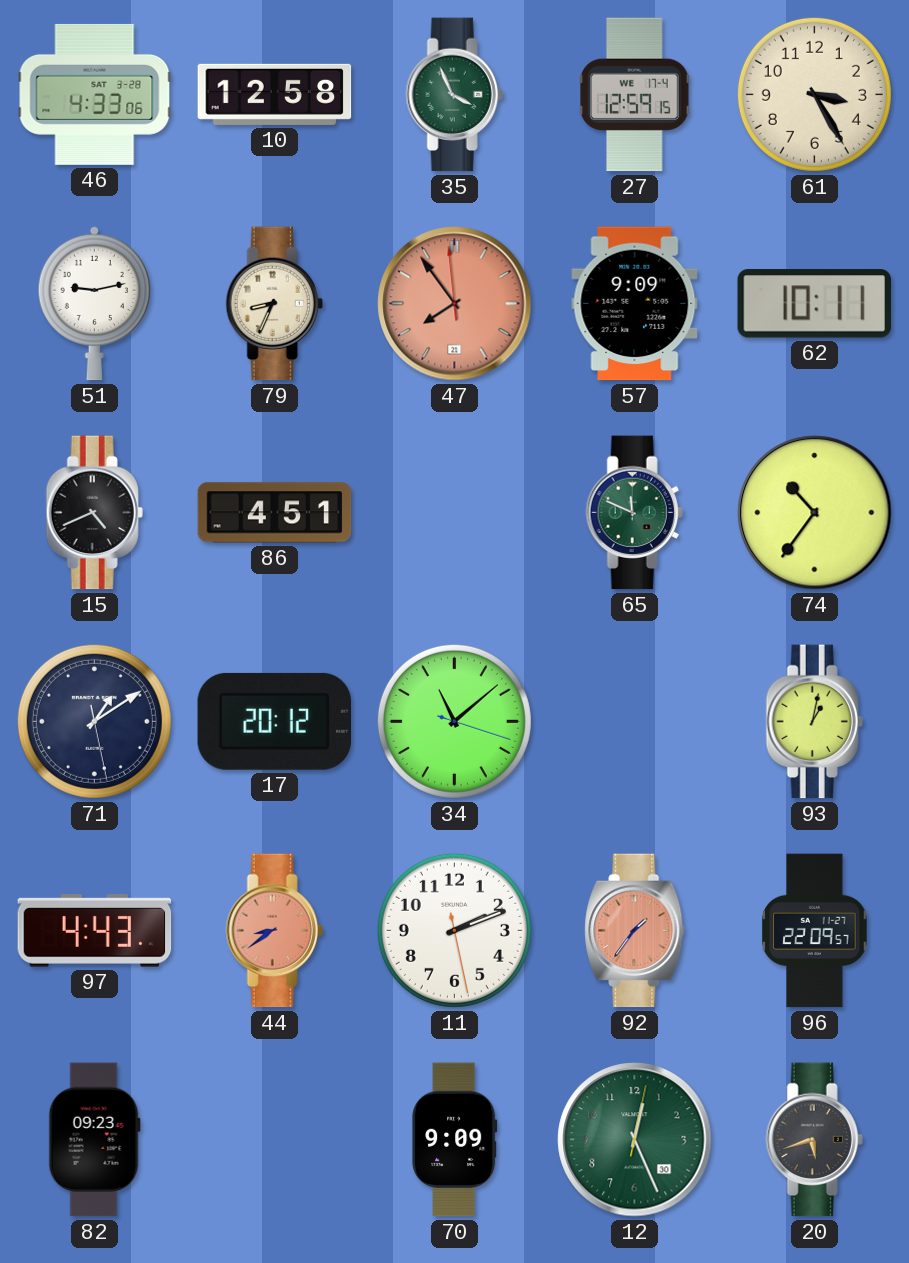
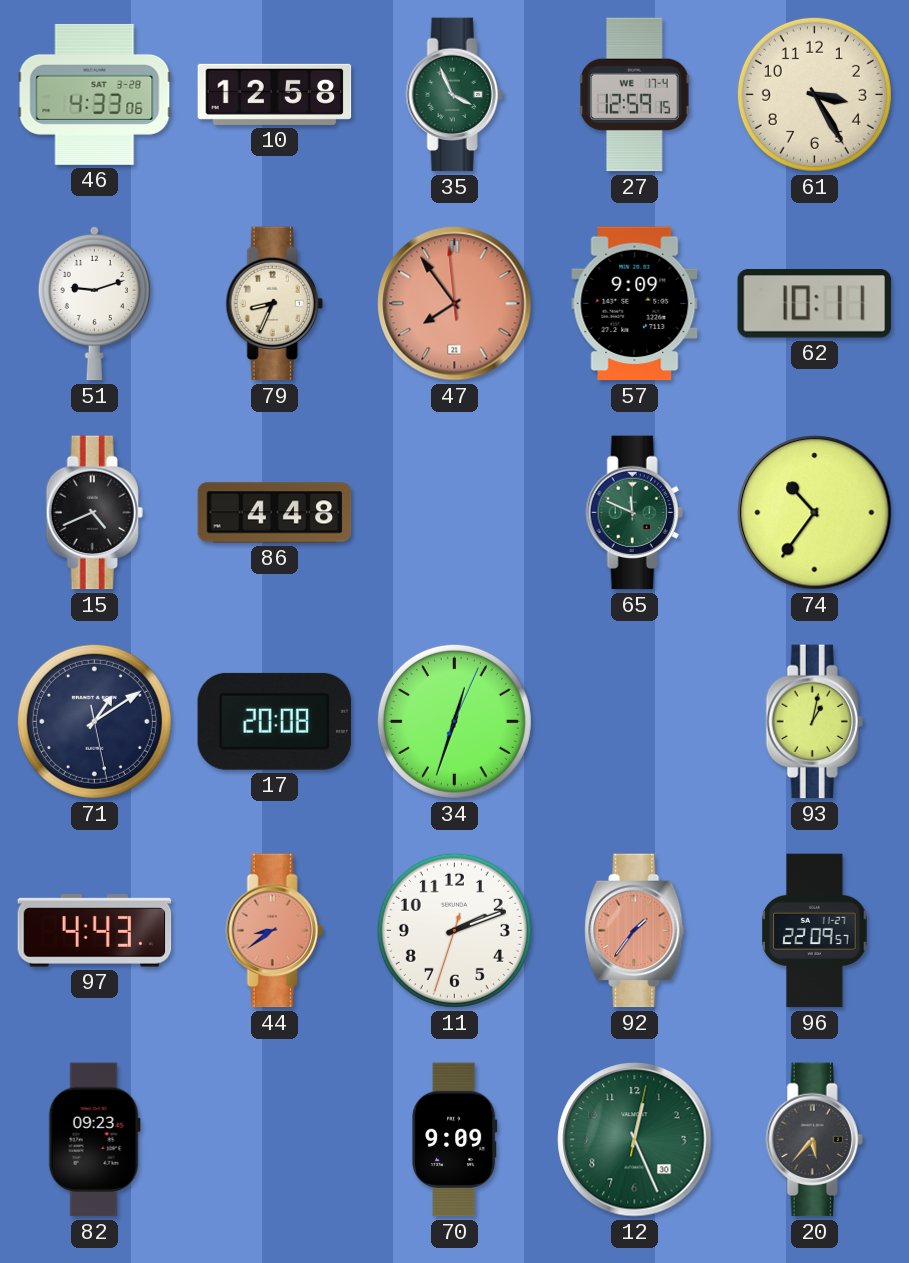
51: 9:13 -> 9:12 (94, 303)
86: 4:51 -> 4:48 (275, 513)
17: 20:12 -> 20:08 (274, 721)
34: 11:08 -> 12:33 (454, 721)
11: 2:11:28 -> 2:11:33 (454, 930)
20: 5:42 -> 5:37 (814, 1140)
